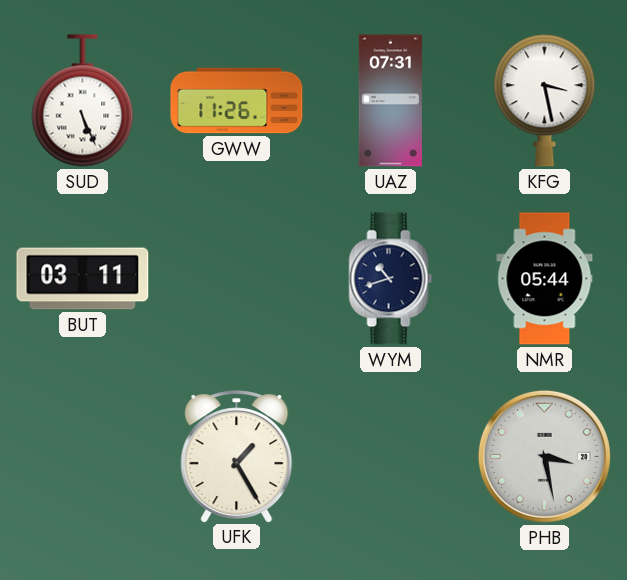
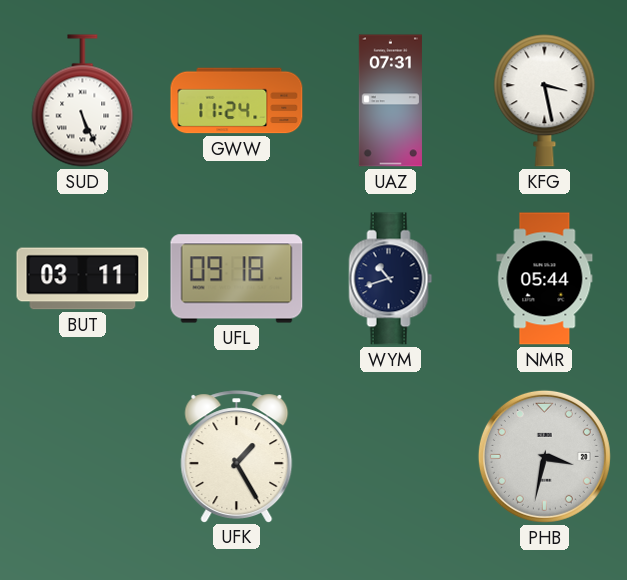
GWW: 11:26 -> 11:24 (237, 101)
UFL: none -> 09:18 (237, 279)
PHB: 3:28 -> 3:32 (544, 456)
